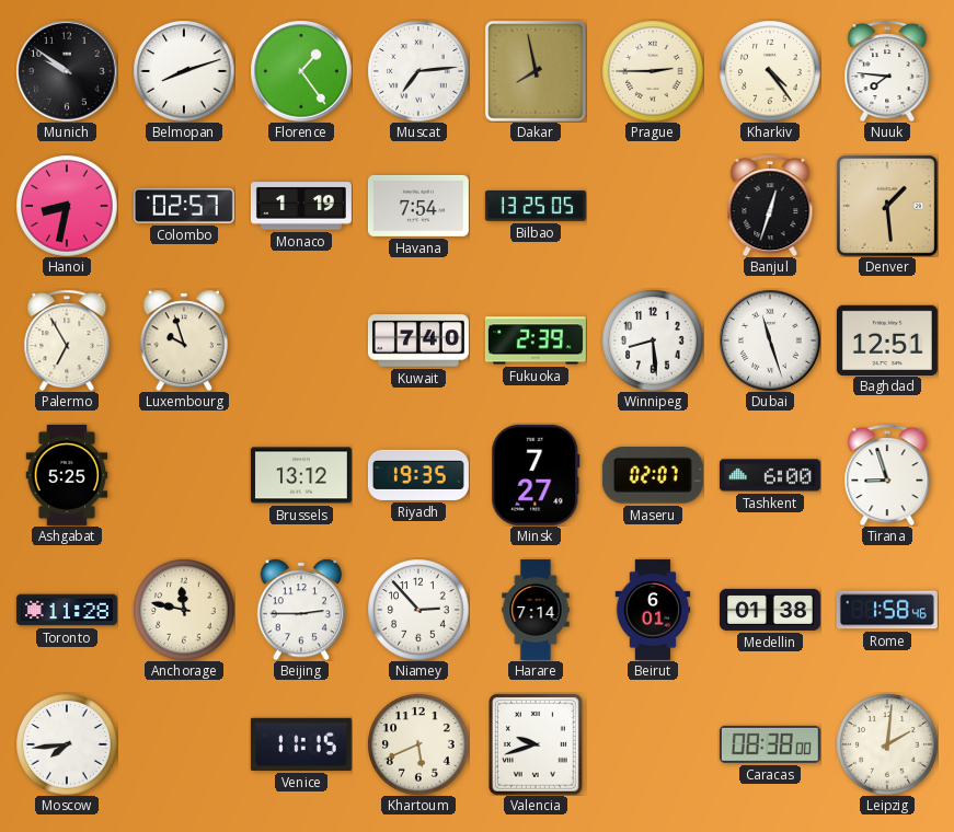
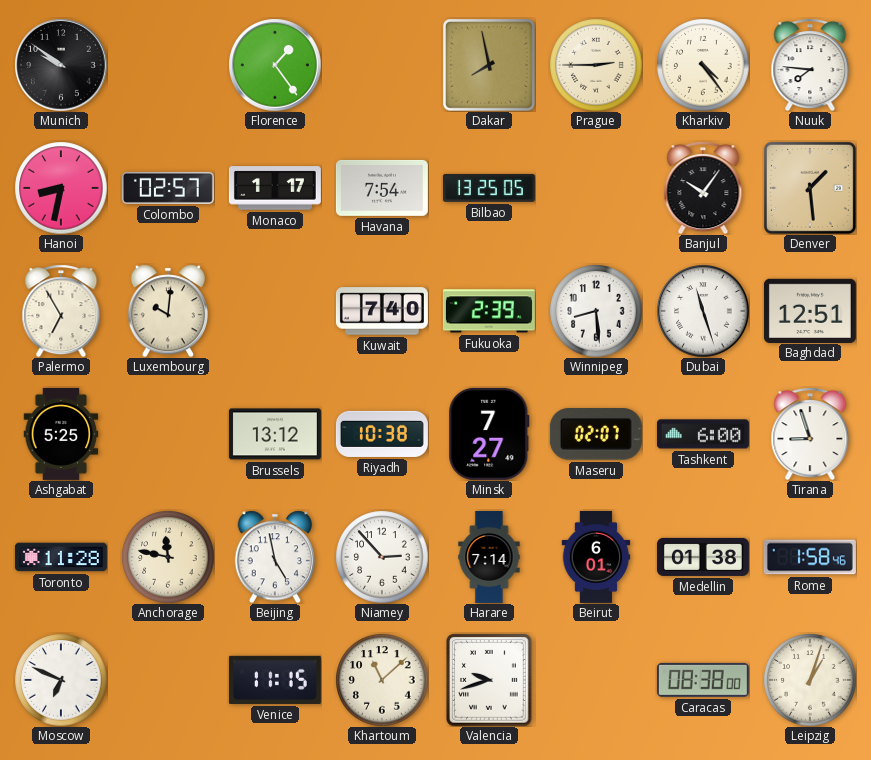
Belmopan: 8:12 -> none (184, 71)
Muscat: 7:14 -> none (418, 71)
Monaco: 1:19 -> 1:17 (275, 188)
Banjul: 12:33 -> 10:06 (703, 188)
Luxembourg: 9:57 -> 10:01 (167, 311)
Riyadh: 19:35 -> 10:38 (382, 434)
Beijing: 2:45 -> 4:58 (274, 557)
Moscow: 7:44 -> 6:49 (61, 680)
Khartoum: 5:41 -> 11:08 (382, 680)
Leipzig: 2:01 -> 1:03 (810, 680)
